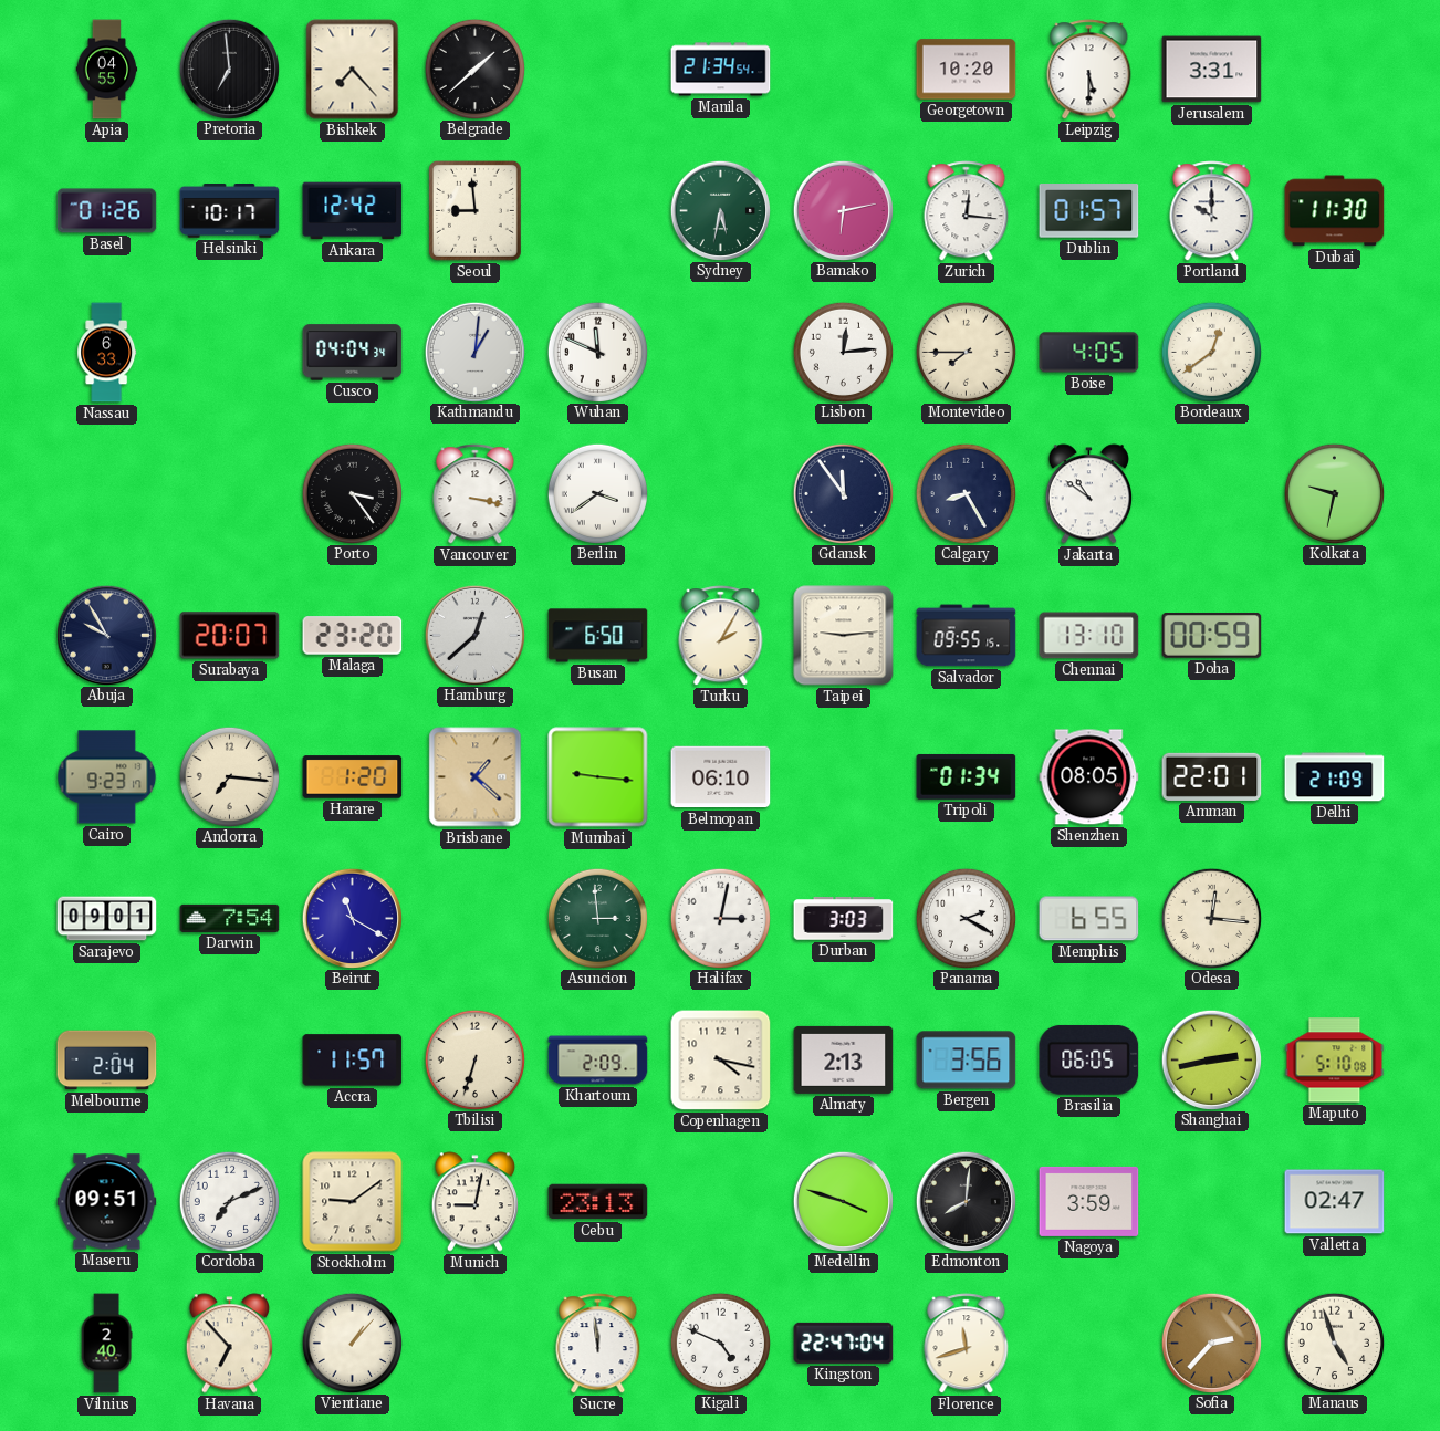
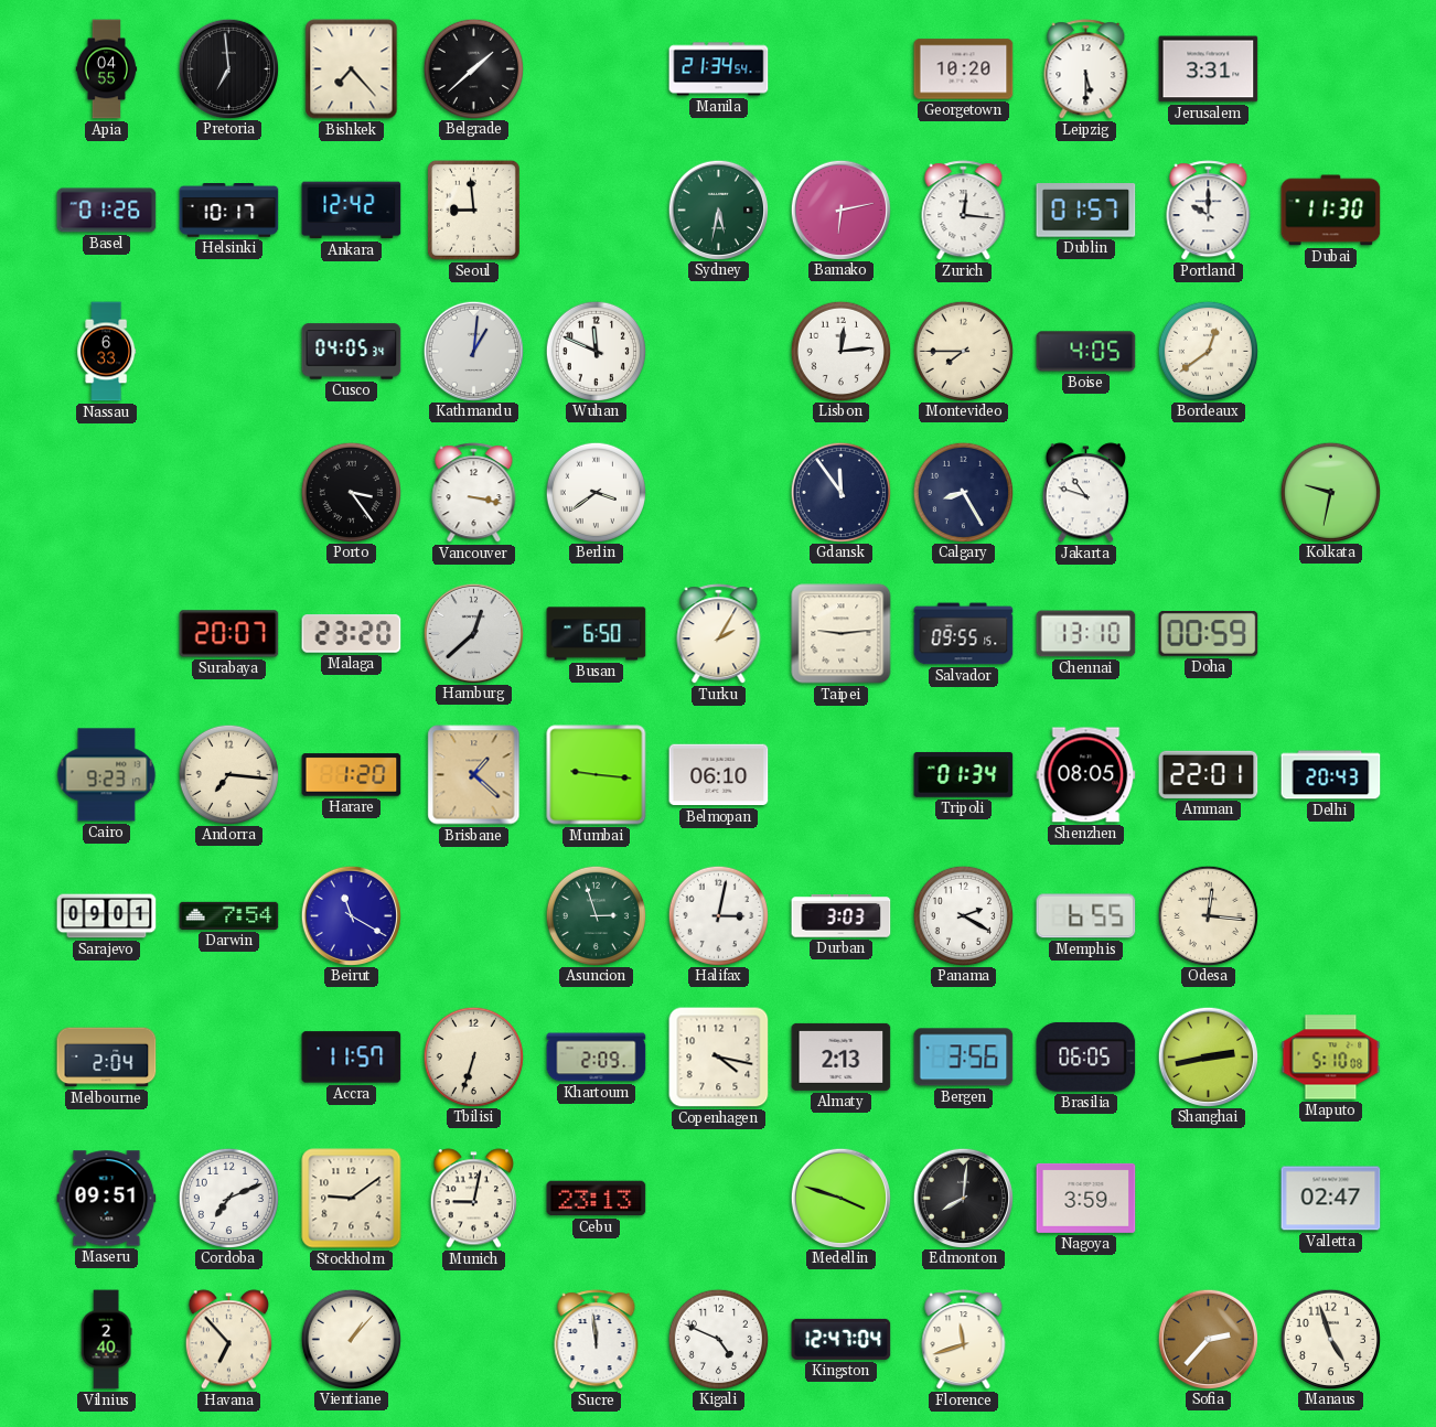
Cusco: 04:04 -> 04:05 (352, 352)
Jakarta: 10:51 -> 10:48 (1085, 493)
Abuja: 9:55 -> none (106, 635)
Delhi: 21:09 -> 20:43 (1331, 775)
Asuncion: 2:59 -> 2:57 (596, 915)
Kingston: 22:47 -> 12:47 (842, 1339)
